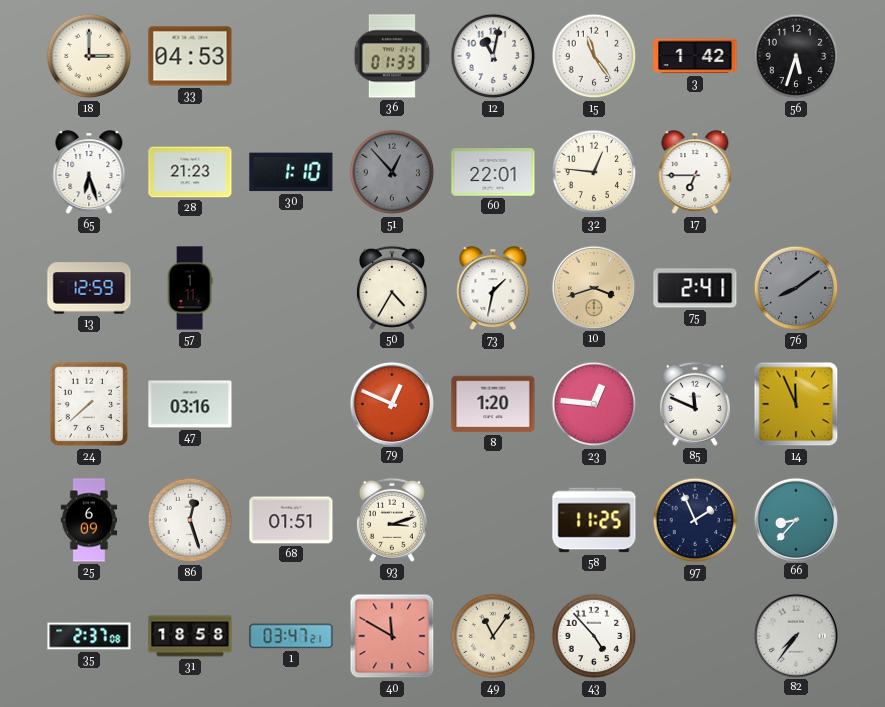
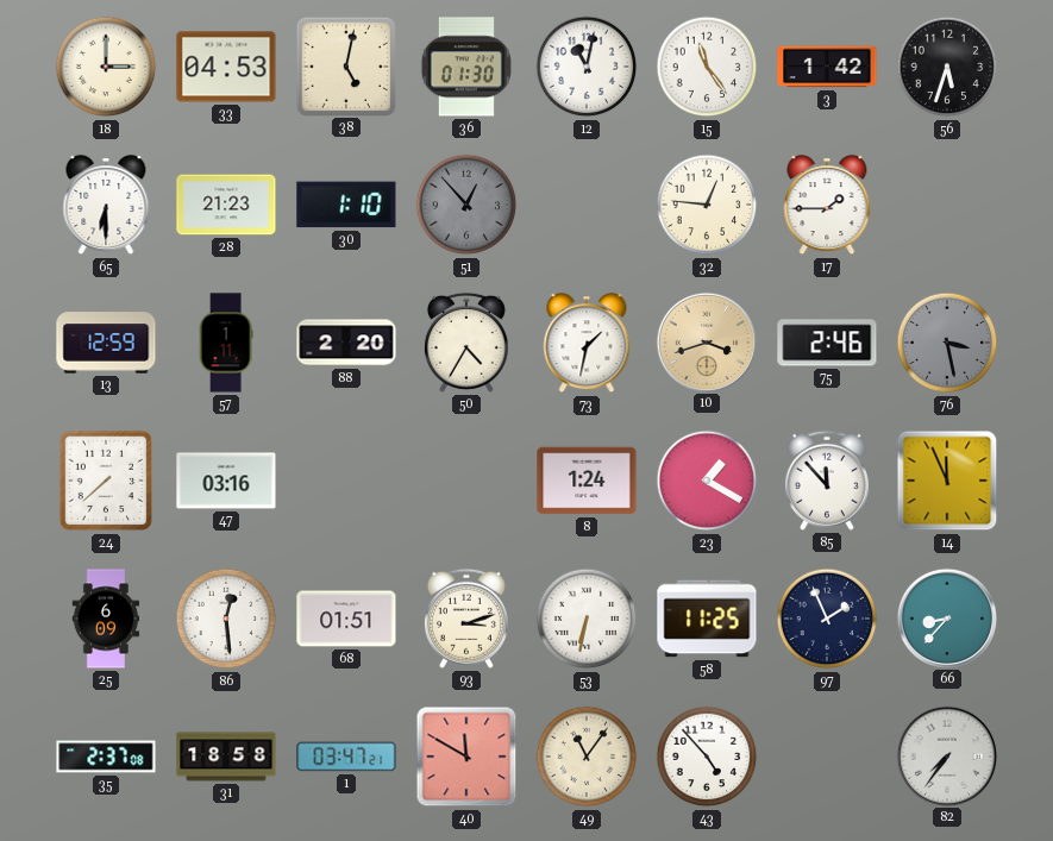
38: none -> 5:02 (345, 65)
36: 01:33 -> 01:30 (466, 67)
65: 6:27 -> 6:30 (106, 206)
60: 22:01 -> none (493, 172)
17: 6:45 -> 1:45 (827, 206)
88: none -> 2:20 (346, 343)
75: 2:41 -> 2:46 (827, 343)
76: 8:09 -> 3:28 (947, 343)
79: 12:49 -> none (391, 403)
8: 1:20 -> 1:24 (587, 481)
23: 12:46 -> 1:20 (707, 481)
85: 11:49 -> 11:53 (827, 481)
86: 12:27 -> 12:29 (226, 619)
53: none -> 6:32 (587, 619)
